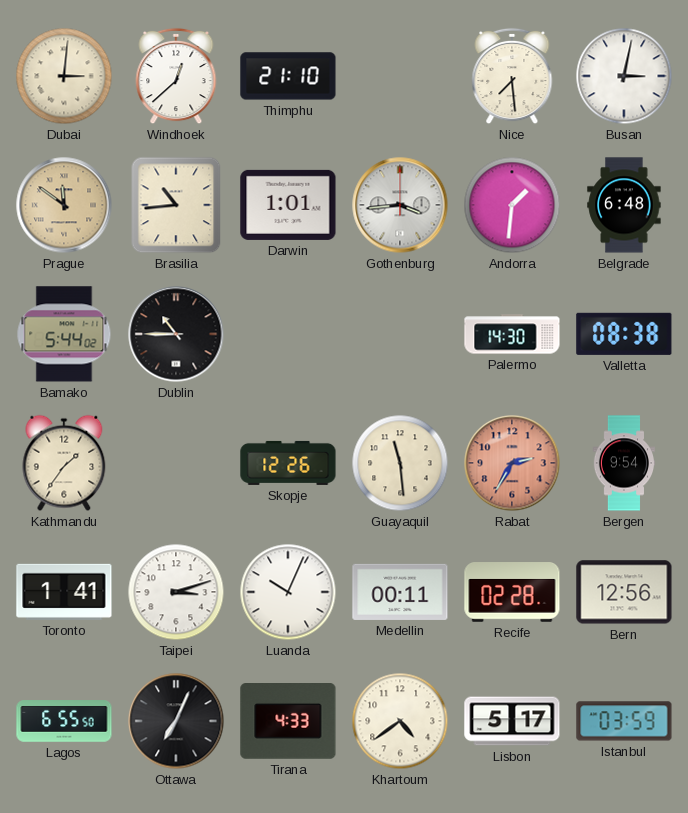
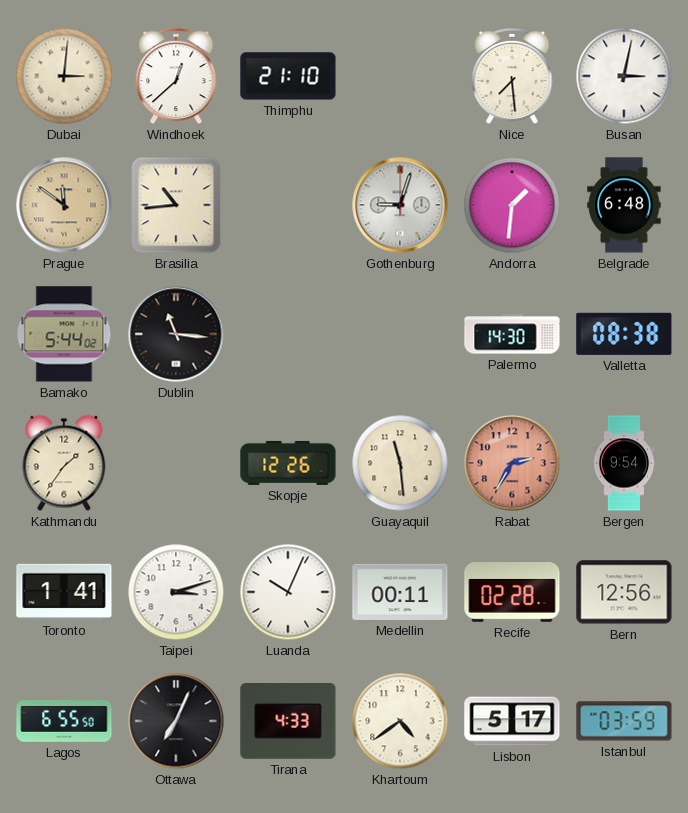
Darwin: 1:01 -> none (288, 205)
Gothenburg: 3:44 -> 9:03 (400, 205)
Dublin: 10:45 -> 11:16 (176, 334)
